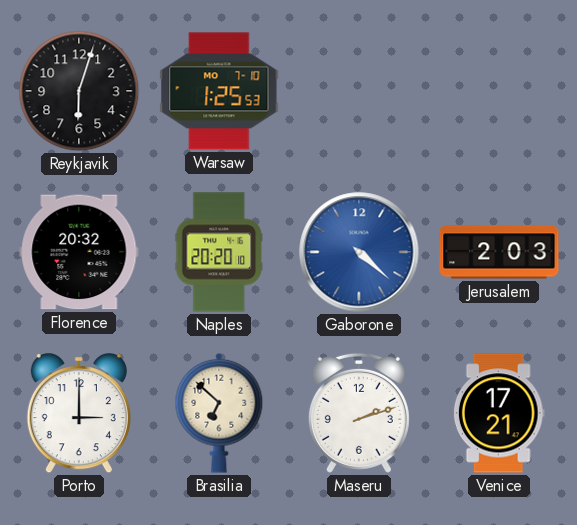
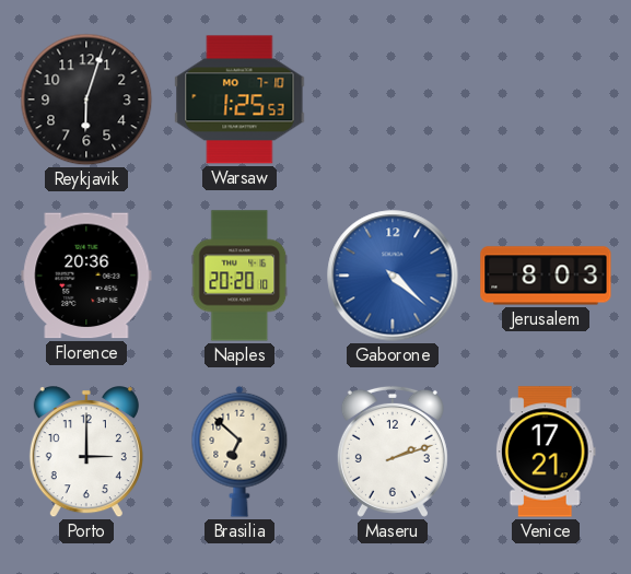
Florence: 20:32 -> 20:36 (86, 276)
Jerusalem: 2:03 -> 8:03 (546, 276)
